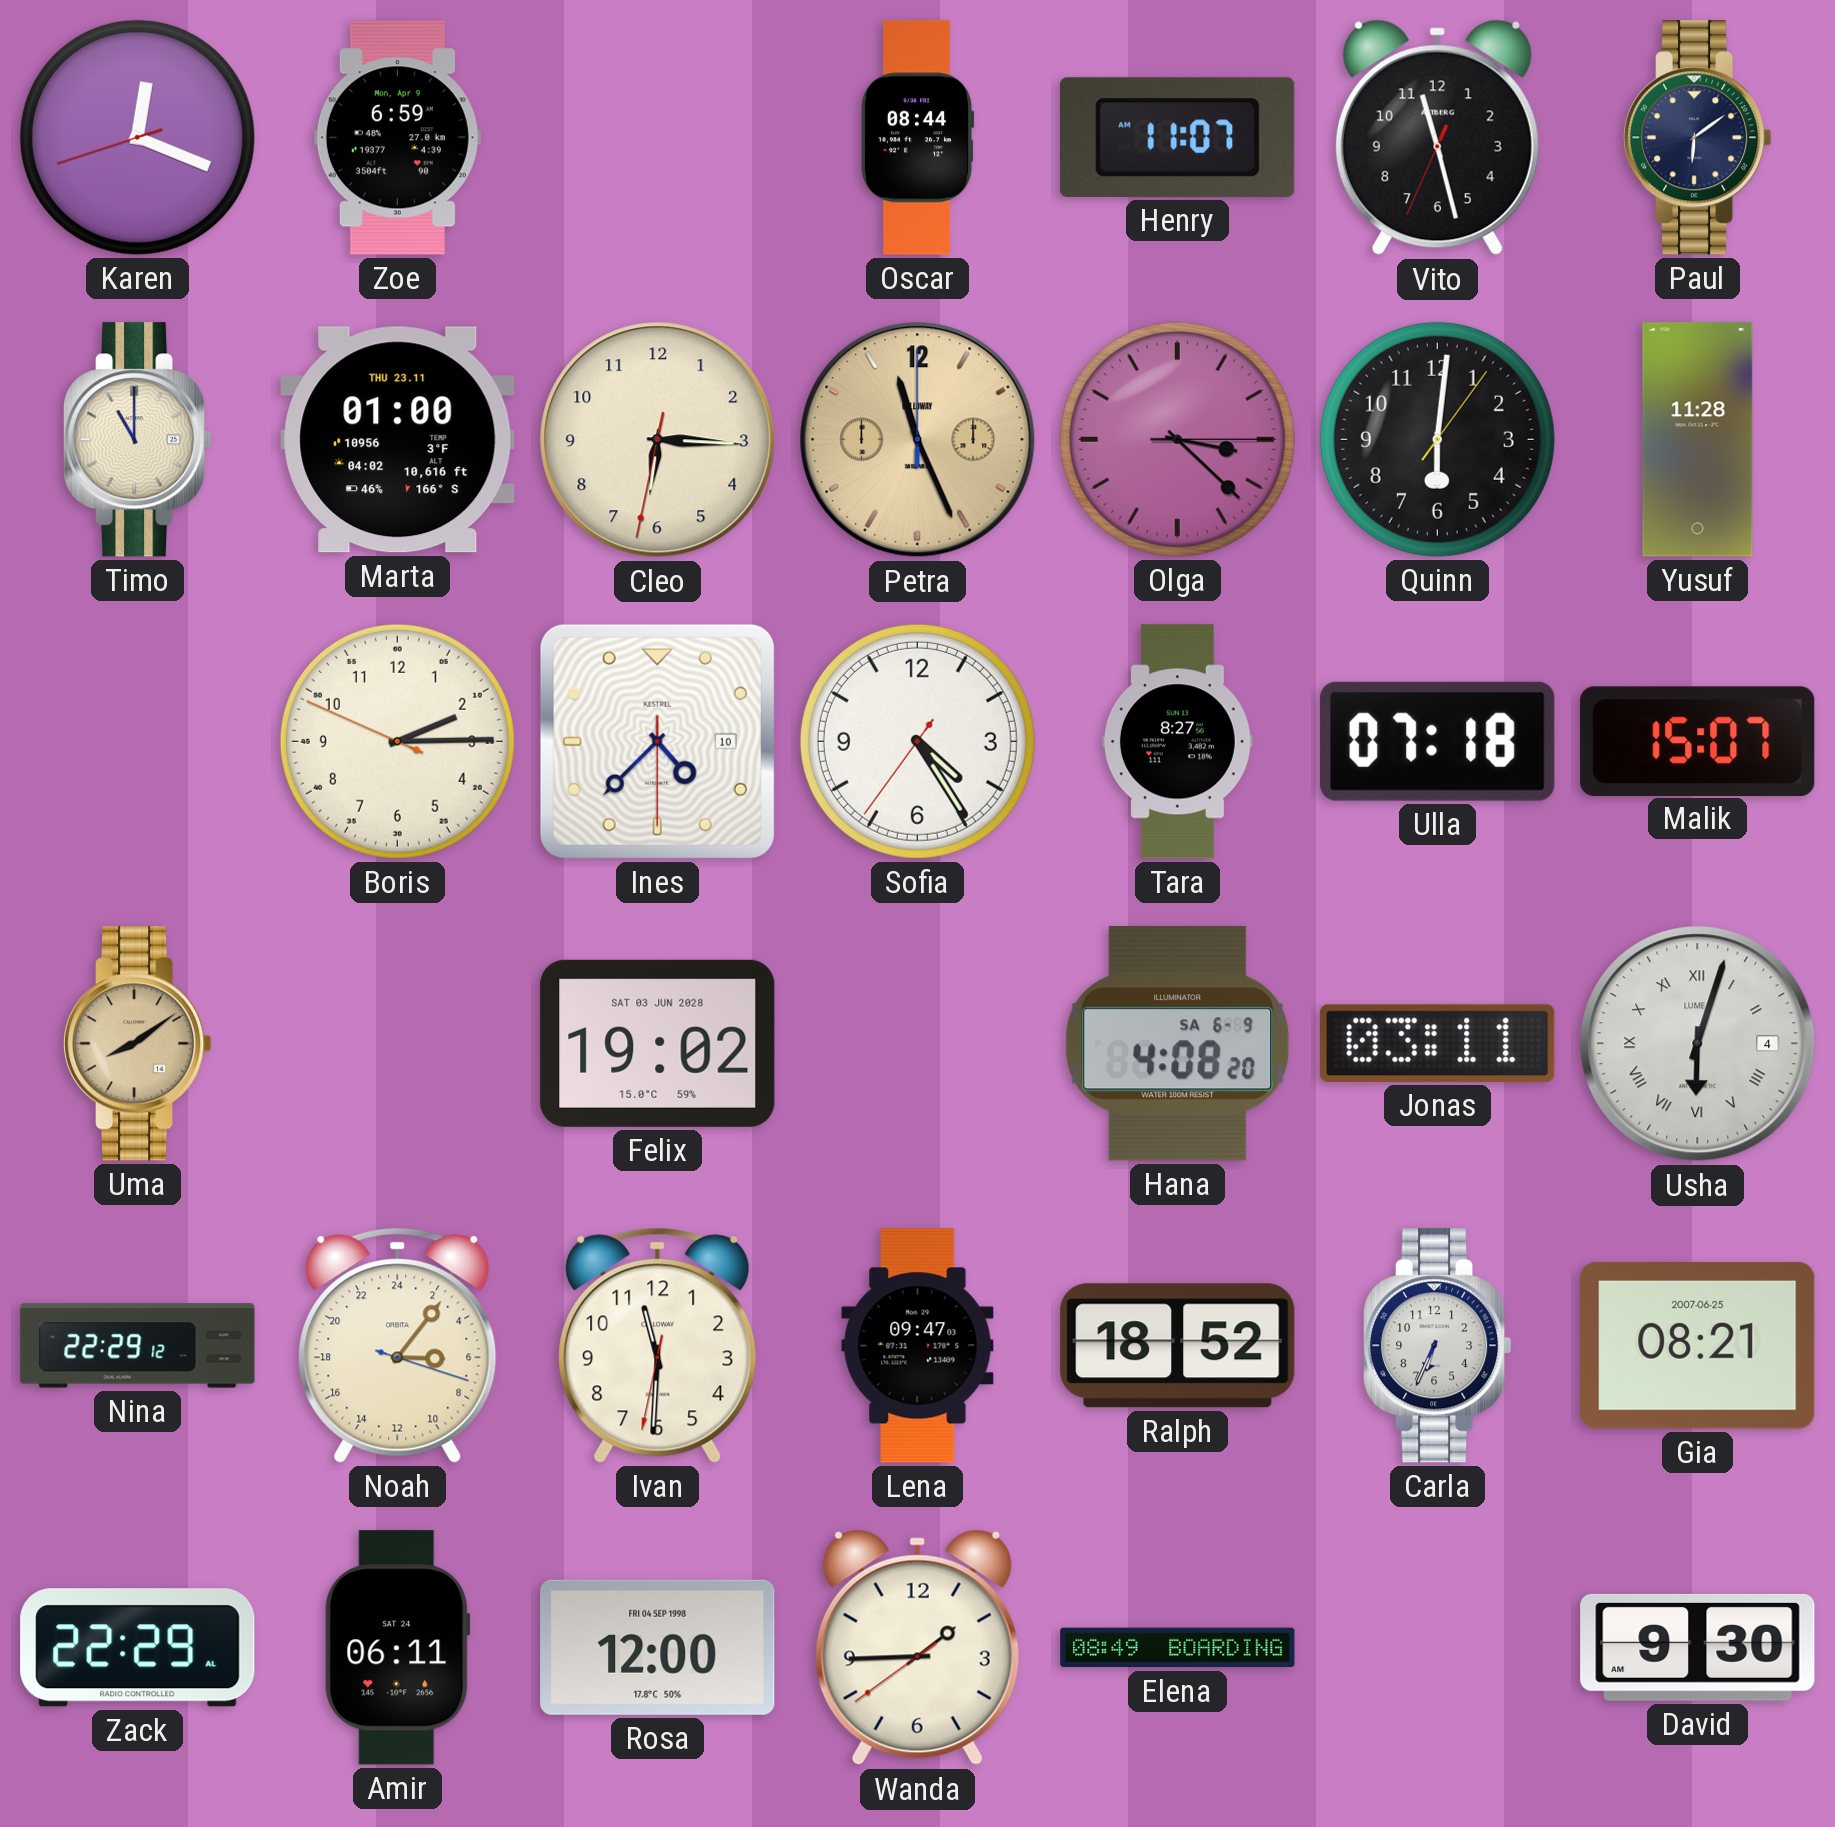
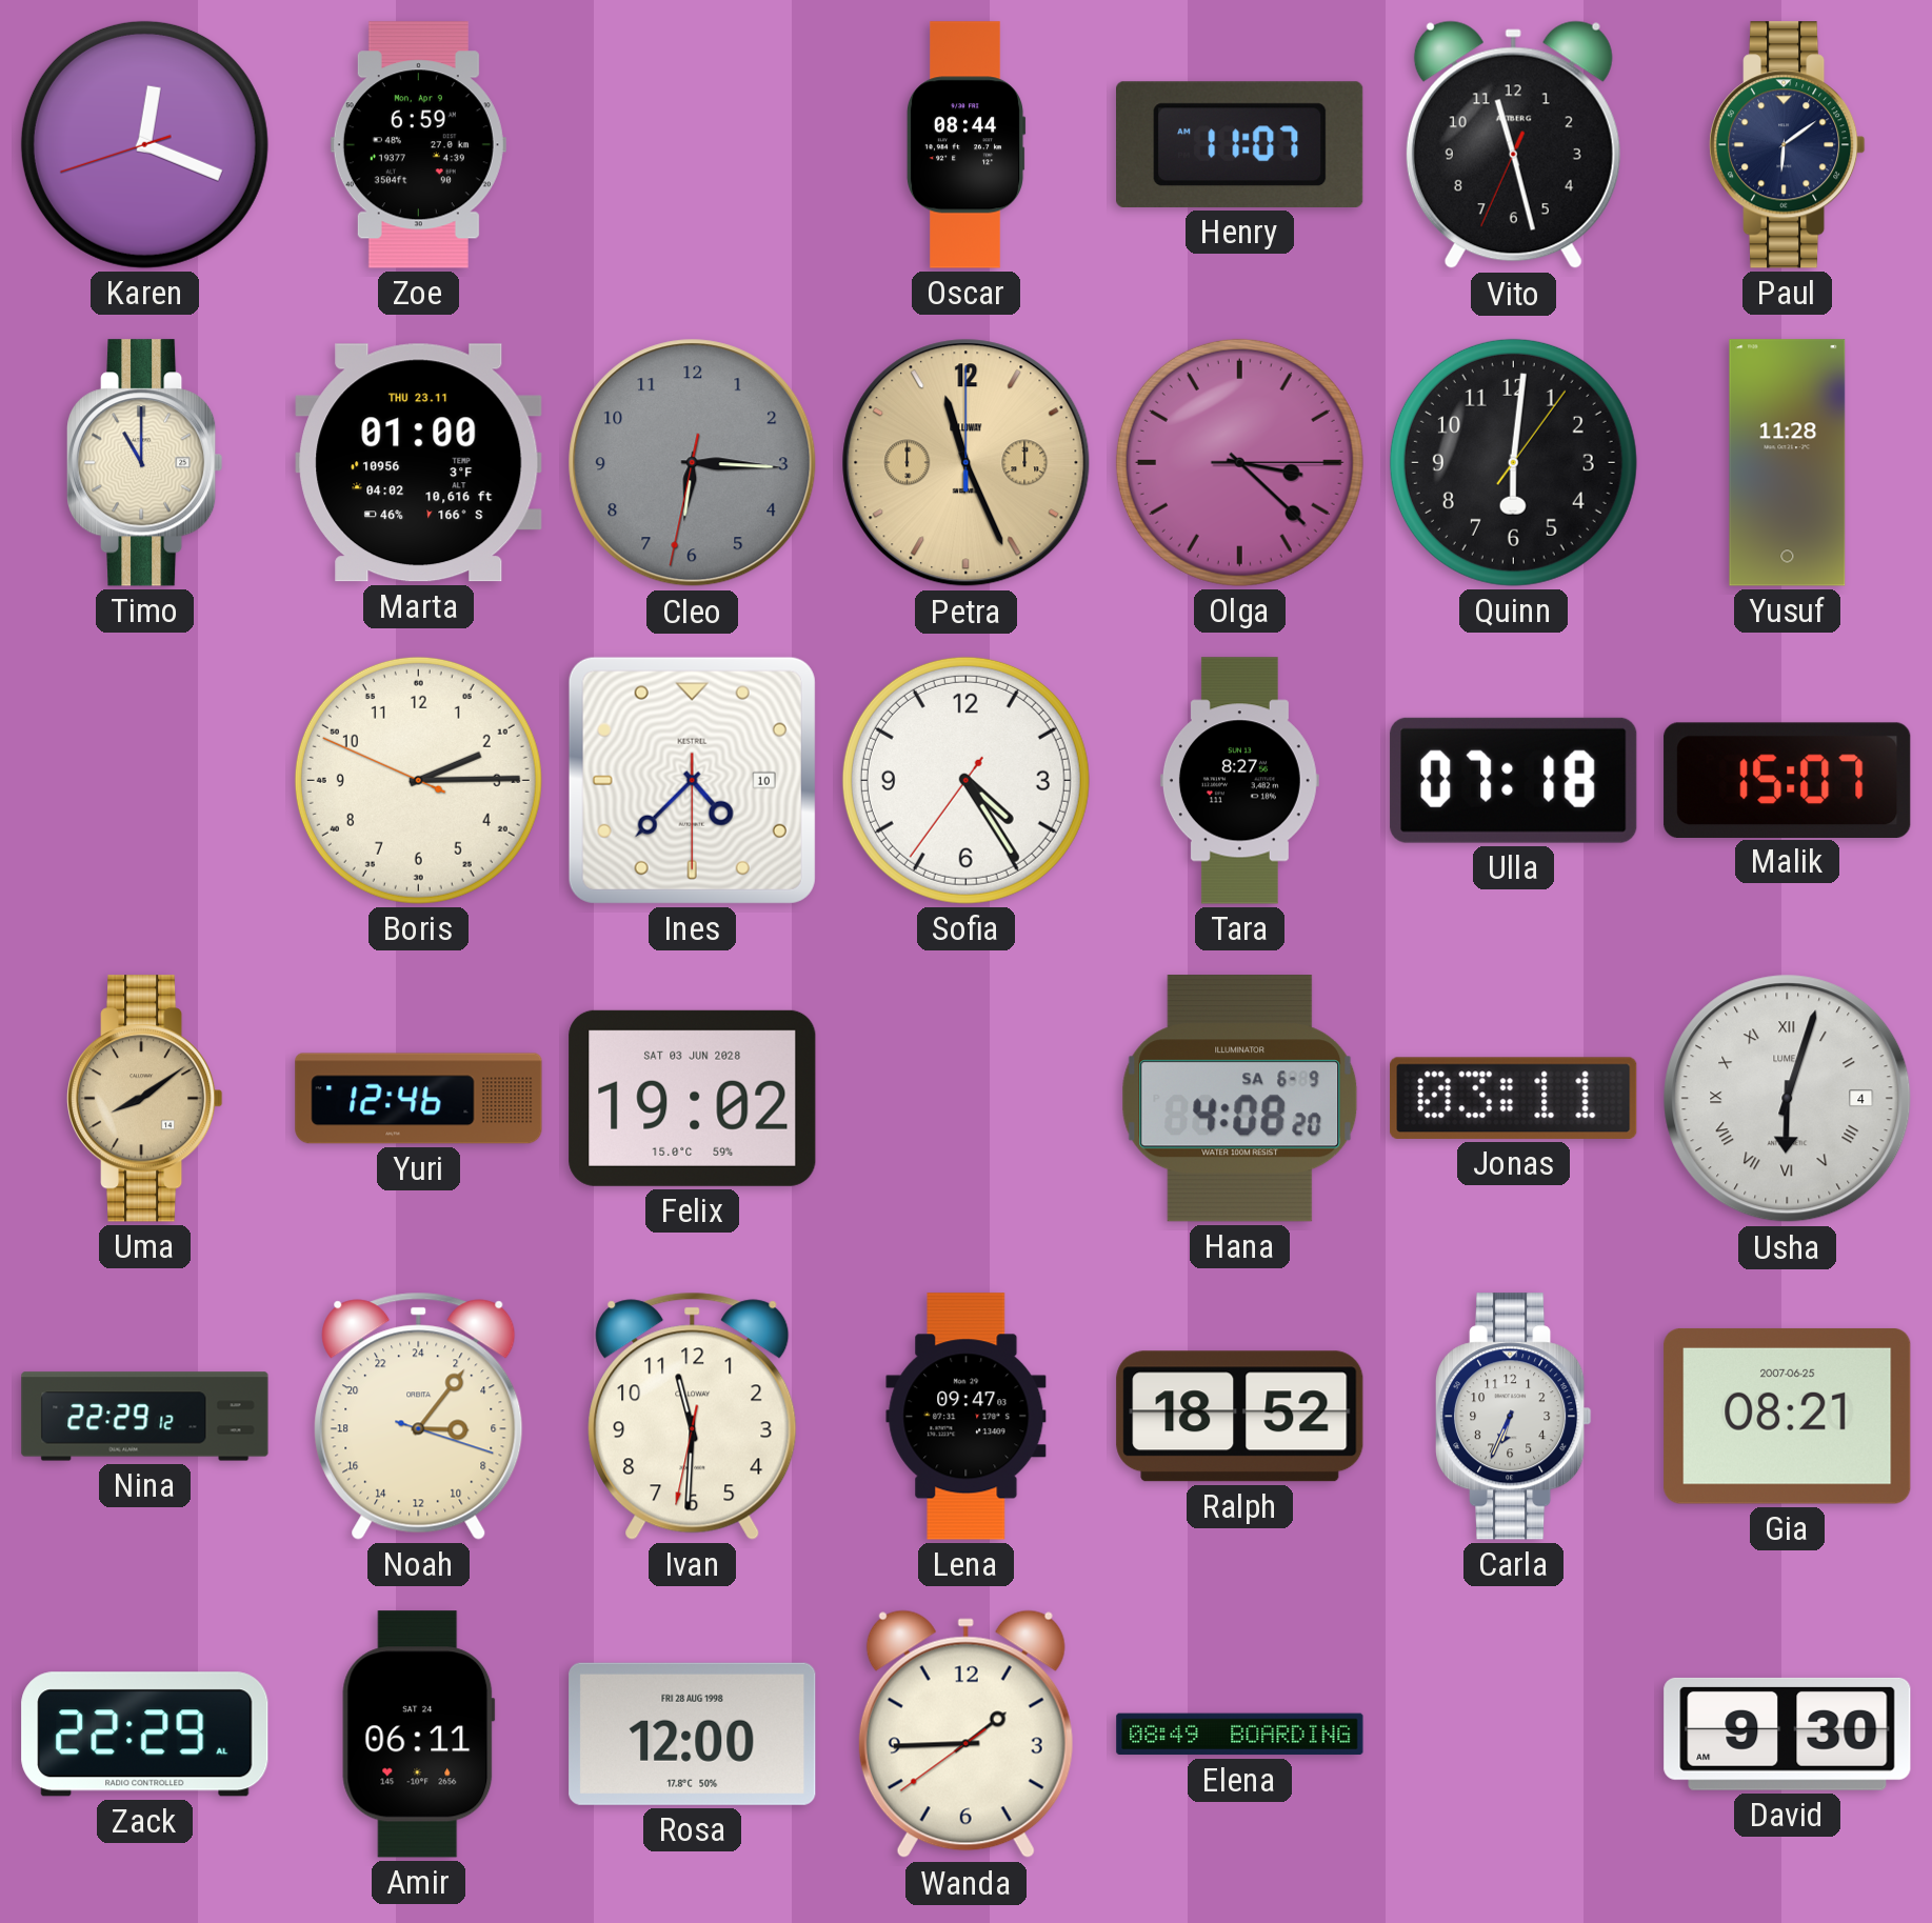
Cleo dial: cream -> grey (693, 463)
Yuri: none -> 12:46 (419, 1099)
Rosa date: FRI 04 SEP 1998 -> FRI 28 AUG 1998 (693, 1734)
